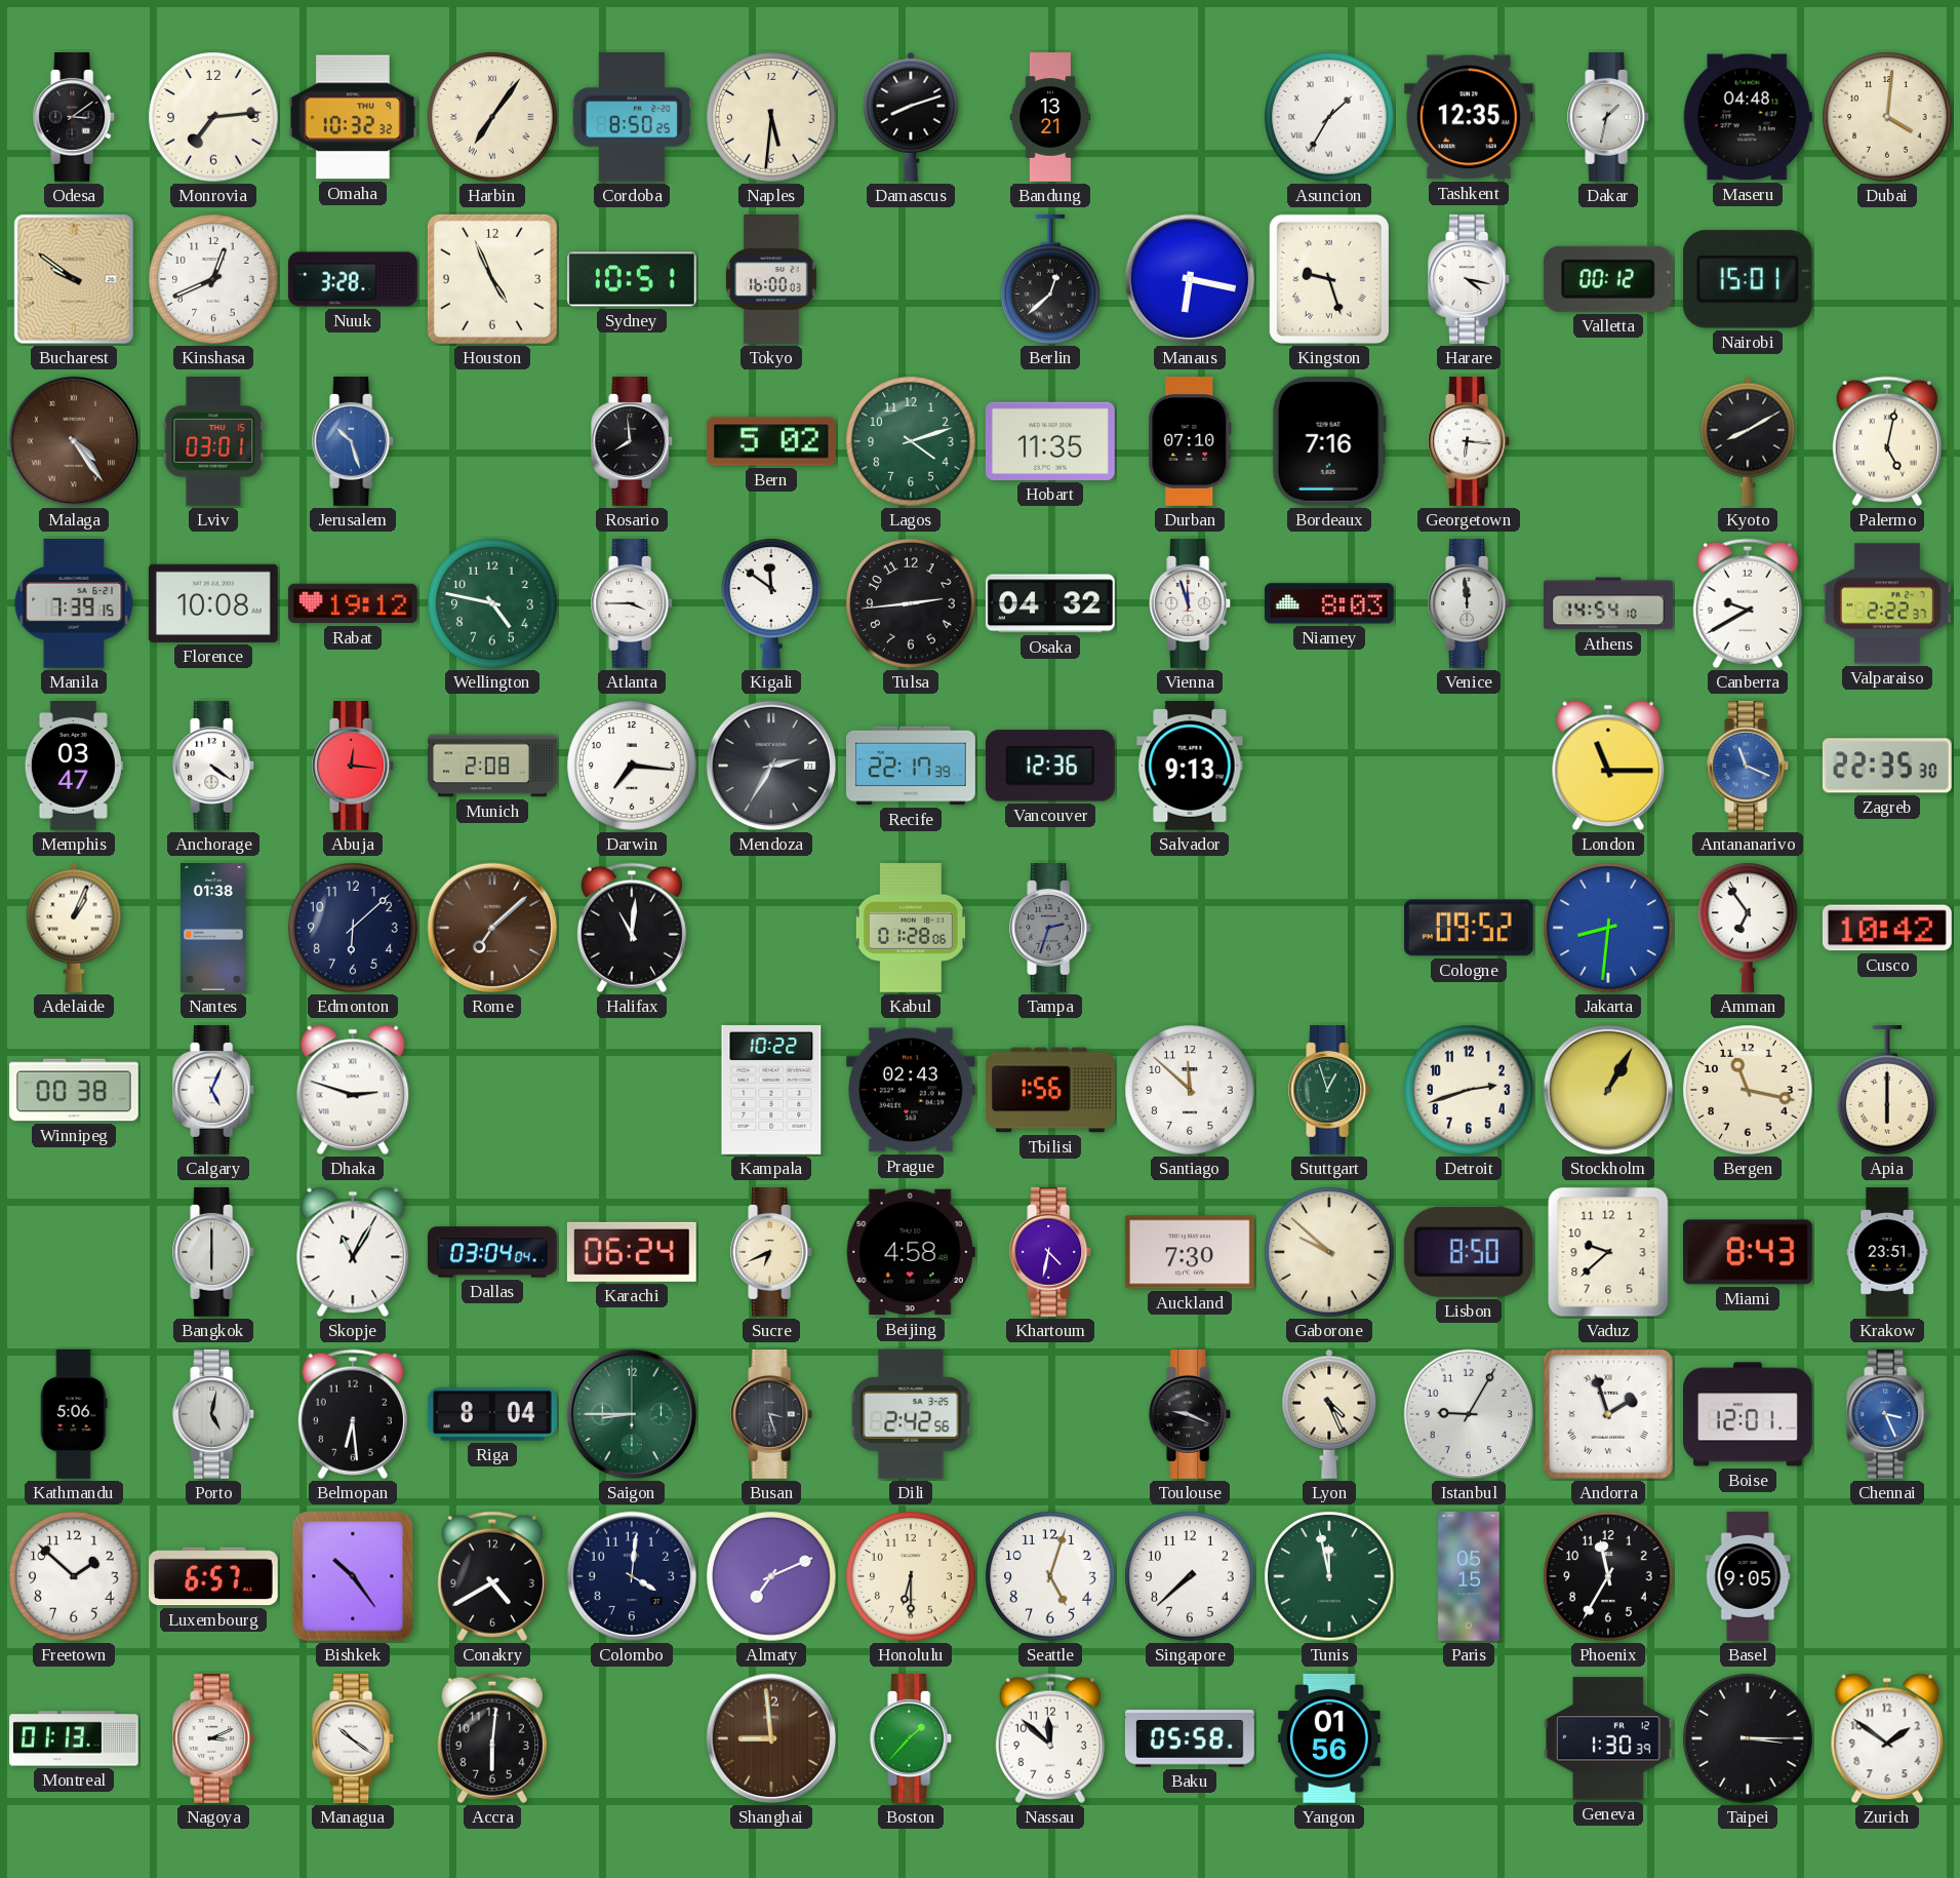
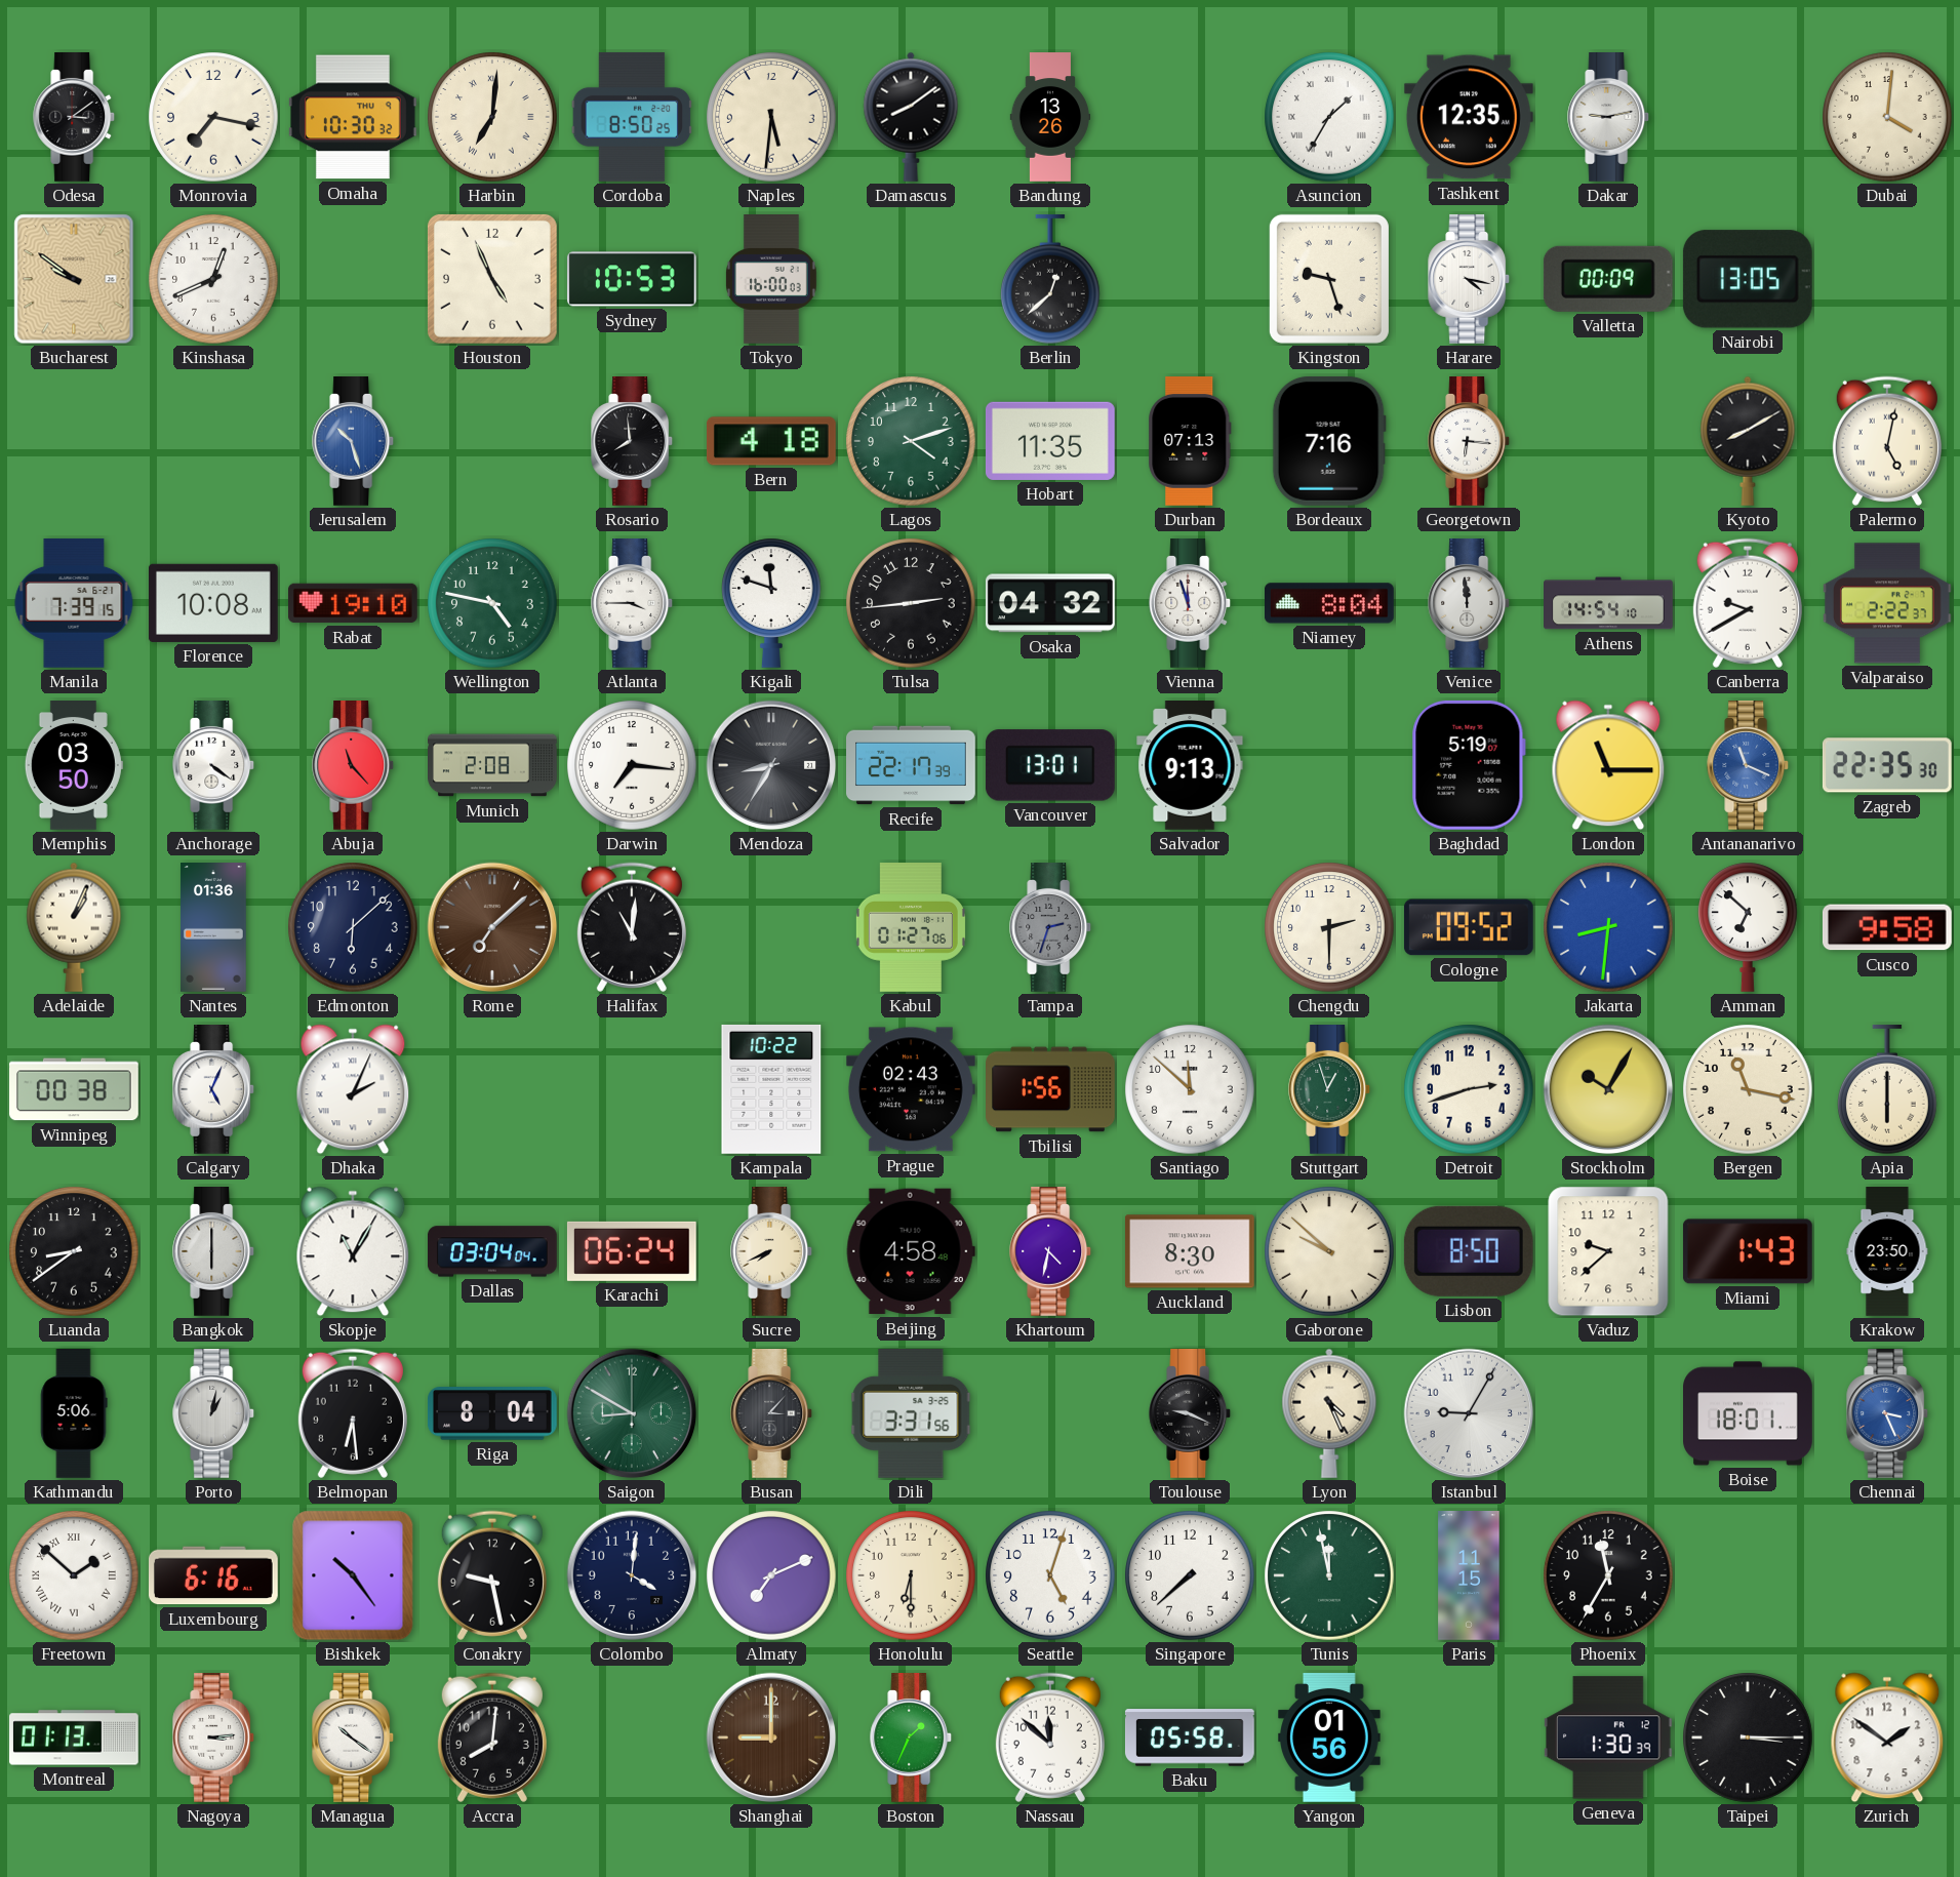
Monrovia: 7:14 -> 7:17 (213, 117)
Omaha: 10:32 -> 10:30 (353, 117)
Harbin: 7:06 -> 7:01 (492, 117)
Damascus: 8:12 -> 8:09 (911, 117)
Bandung: 13:21 -> 13:26 (1050, 117)
Dakar: 1:32 -> 9:13 (1609, 118)
Maseru: 04:48 -> none (1748, 117)
Nuuk: 3:28 -> none (354, 279)
Sydney: 10:51 -> 10:53 (632, 279)
Manaus: 6:17 -> none (1190, 279)
Valletta: 00:12 -> 00:09 (1608, 279)
Nairobi: 15:01 -> 13:05 (1748, 279)
Malaga: 4:24 -> none (74, 441)
Lviv: 03:01 -> none (213, 441)
Bern: 5:02 -> 4:18 (771, 441)
Durban: 07:10 -> 07:13 (1190, 442)
Rabat: 19:12 -> 19:10 (353, 603)
Kigali: 11:51 -> 11:48 (771, 603)
Niamey: 8:03 -> 8:04 (1329, 603)
Memphis: 03:47 -> 03:50 (74, 766)
Abuja: 12:16 -> 11:23 (354, 766)
Mendoza: 2:35 -> 8:35 (771, 765)
Vancouver: 12:36 -> 13:01 (1050, 765)
Baghdad: none -> 5:19 (1469, 765)
Nantes: 01:38 -> 01:36 (213, 928)
Kabul: 01:28 -> 01:27 (911, 928)
Chengdu: none -> 2:30 (1329, 927)
Amman: 6:54 -> 6:52 (1748, 927)
Cusco: 10:42 -> 9:58 (1887, 927)
Dhaka: 2:48 -> 2:04 (353, 1089)
Stockholm: 1:05 -> 10:05 (1608, 1089)
Luanda: none -> 8:39 (74, 1251)
Sucre: 6:41 -> 7:41 (772, 1252)
Auckland: 7:30 -> 8:30 (1190, 1251)
Miami: 8:43 -> 1:43 (1748, 1251)
Krakow: 23:51 -> 23:50 (1887, 1251)
Porto: 5:02 -> 1:02 (214, 1414)
Saigon: 8:45 -> 8:50 (632, 1413)
Busan: 3:27 -> 3:07 (772, 1414)
Dili: 2:42 -> 3:31 (911, 1413)
Andorra: 1:57 -> none (1608, 1414)
Boise: 12:01 -> 18:01 (1749, 1413)
Freetown numerals: Arabic -> Roman (74, 1575)
Luxembourg: 6:57 -> 6:16 (213, 1575)
Conakry: 4:40 -> 9:28 (492, 1575)
Paris: 05:15 -> 11:15 (1469, 1576)
Basel: 9:05 -> none (1748, 1576)
Nagoya: 3:11 -> 3:14 (214, 1739)
Accra: 6:01 -> 8:01 (492, 1738)
Shanghai: 8:59 -> 9:00 (771, 1738)
Boston: 1:37 -> 1:34 (912, 1739)
